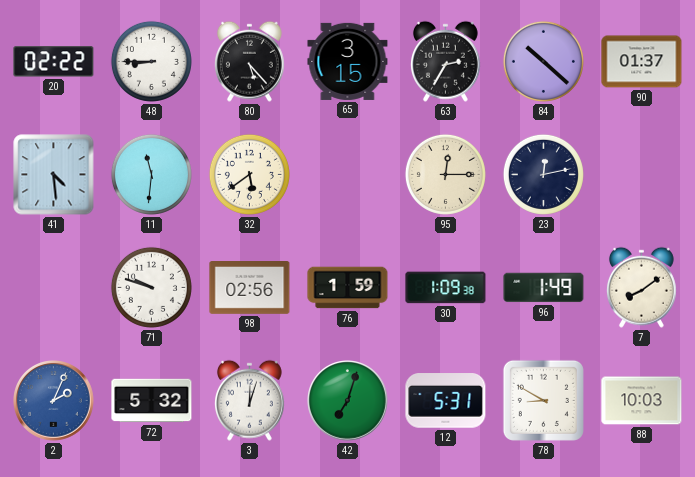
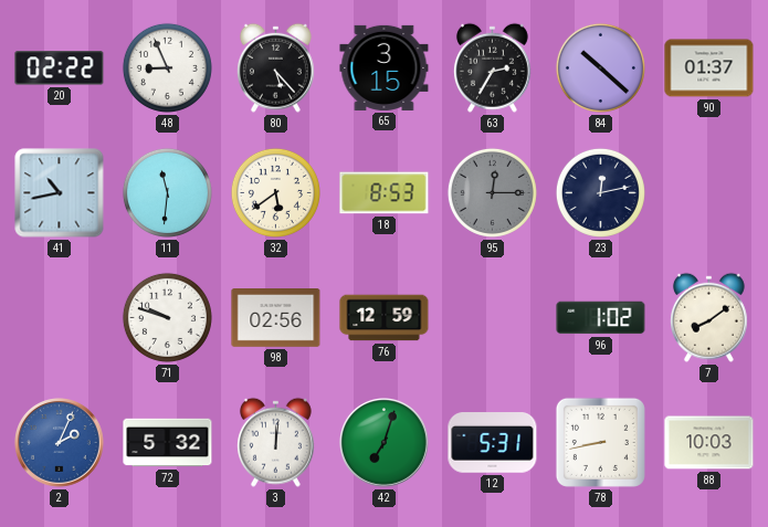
48: 8:45 -> 8:56 (167, 67)
41: 4:29 -> 10:43 (60, 193)
18: none -> 8:53 (385, 193)
95 dial: cream -> grey (492, 192)
76: 1:59 -> 12:59 (385, 318)
30: 1:09 -> none (446, 288)
96: 1:49 -> 1:02 (601, 318)
3: 12:03 -> 12:01 (275, 442)
78: 8:50 -> 8:43 (600, 442)
